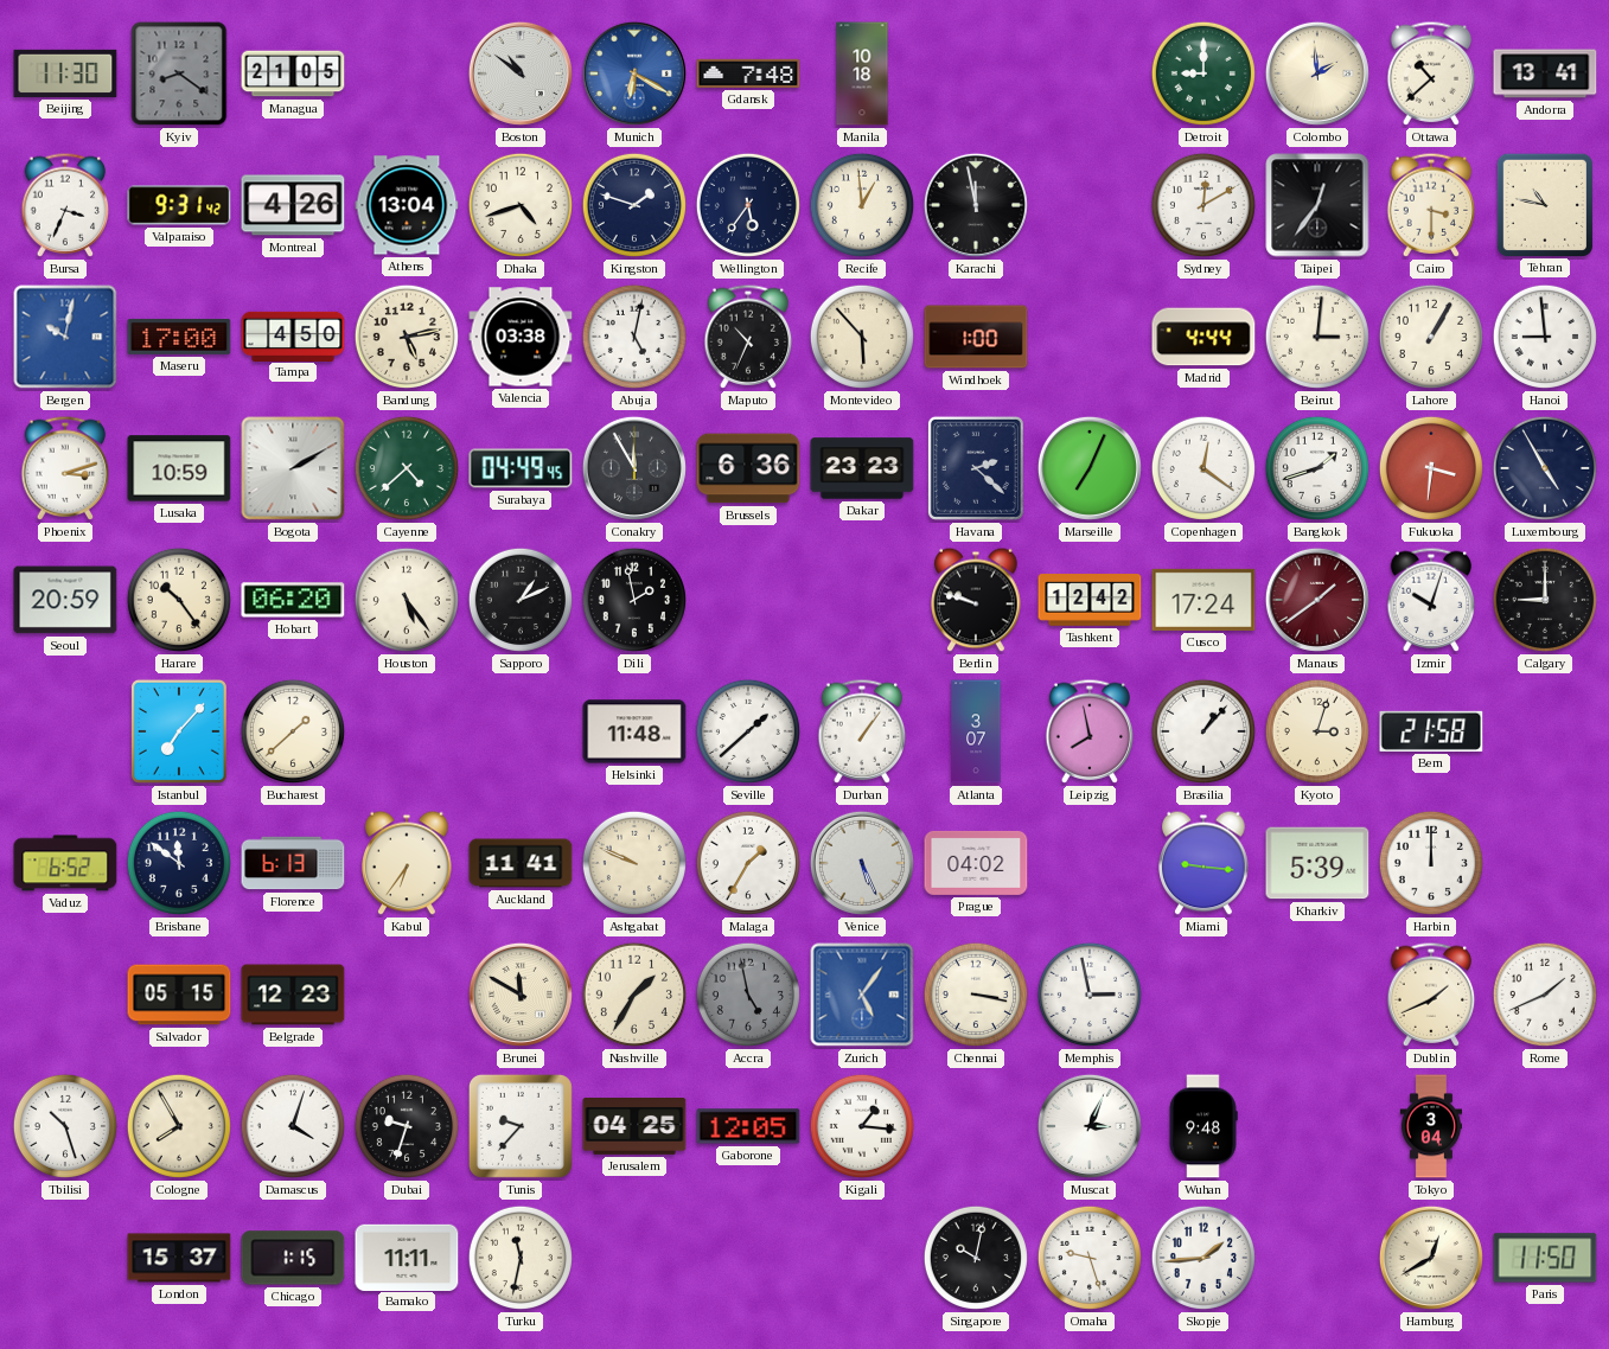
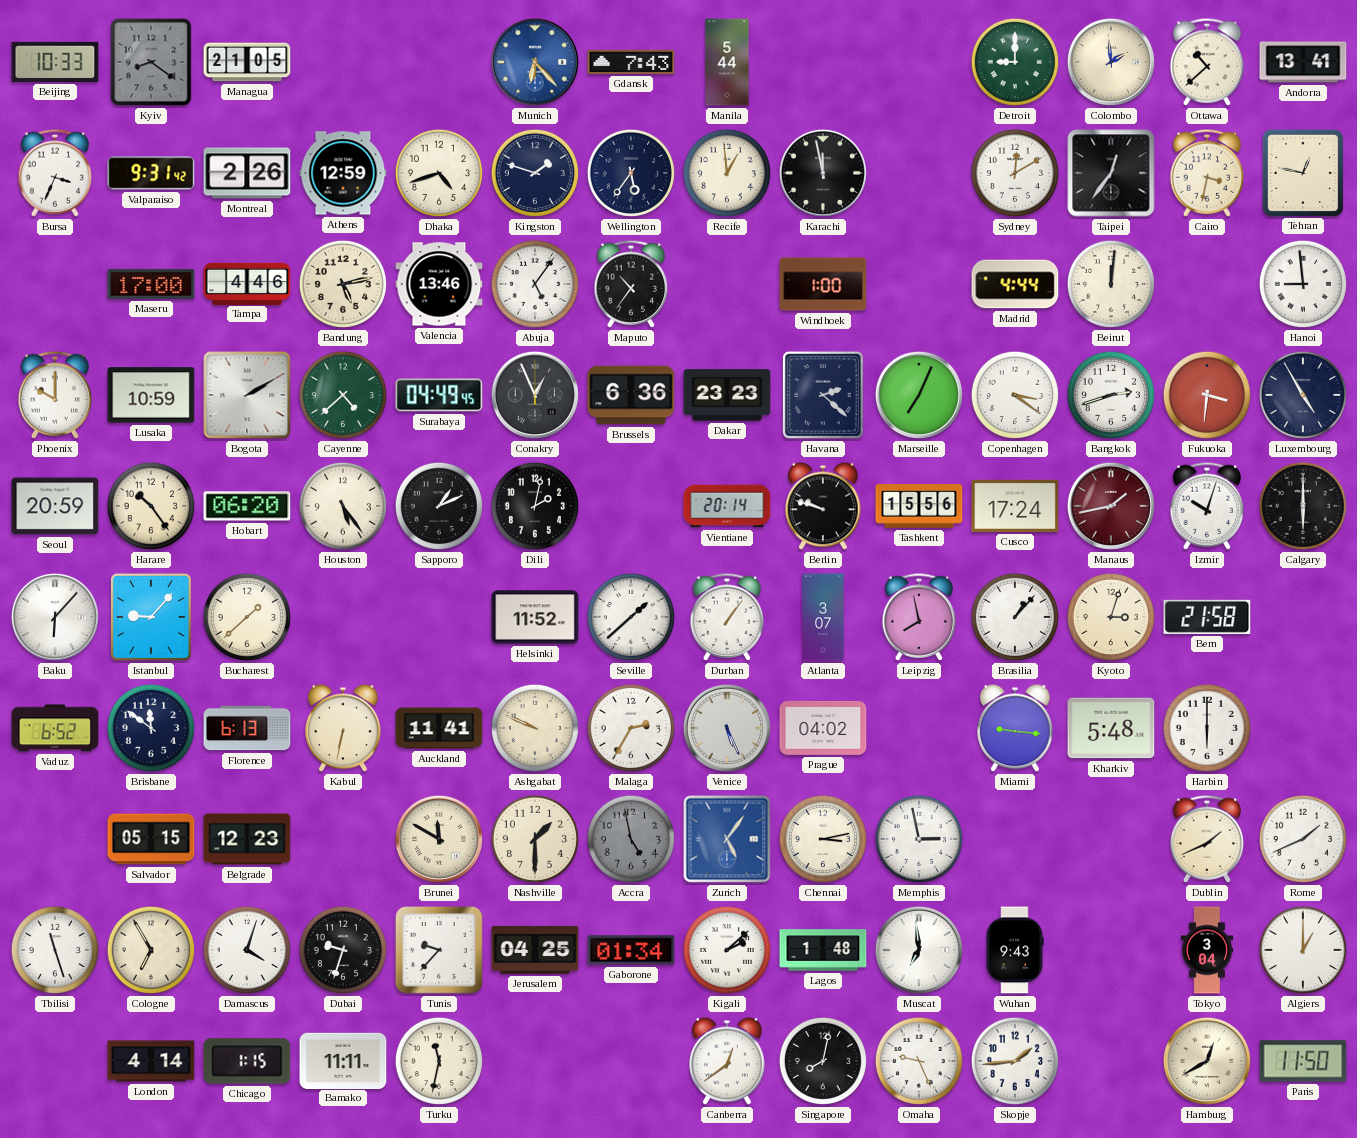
Beijing: 11:30 -> 10:33 (55, 62)
Boston: 10:51 -> none (521, 73)
Munich: 6:20 -> 6:23 (535, 62)
Gdansk: 7:48 -> 7:43 (631, 62)
Manila: 10:18 -> 5:44 (727, 62)
Montreal: 4:26 -> 2:26 (247, 173)
Athens: 13:04 -> 12:59 (343, 173)
Cairo: 3:30 -> 3:32 (1207, 173)
Tehran: 10:47 -> 12:47 (1302, 172)
Bergen: 10:02 -> none (65, 337)
Tampa: 4:50 -> 4:46 (247, 283)
Valencia: 03:38 -> 13:46 (439, 284)
Abuja: 5:02 -> 5:06 (535, 284)
Maputo: 10:34 -> 10:36 (631, 284)
Montevideo: 5:53 -> none (862, 337)
Beirut: 3:01 -> 12:01 (1111, 284)
Lahore: 1:05 -> none (1431, 337)
Phoenix: 3:12 -> 10:00 (55, 395)
Conakry: 11:55 -> 12:56 (535, 395)
Copenhagen: 12:21 -> 3:21 (1015, 395)
Bangkok: 1:42 -> 2:42 (1111, 395)
Dili: 1:58 -> 2:02 (535, 506)
Vientiane: none -> 20:14 (727, 506)
Tashkent: 12:42 -> 15:56 (919, 506)
Manaus: 1:39 -> 1:43 (1111, 506)
Calgary: 9:00 -> 6:00 (1303, 506)
Baku: none -> 6:07 (55, 617)
Istanbul: 7:07 -> 9:07 (151, 617)
Helsinki: 11:48 -> 11:52 (535, 617)
Kabul: 6:36 -> 6:32 (343, 728)
Malaga: 1:35 -> 2:35 (631, 728)
Kharkiv: 5:39 -> 5:48 (1111, 728)
Harbin: 12:00 -> 6:00 (1207, 728)
Nashville: 1:35 -> 1:30 (535, 839)
Chennai: 3:17 -> 3:13 (823, 839)
Tbilisi: 10:27 -> 11:27 (55, 950)
Cologne: 7:55 -> 6:55 (151, 950)
Gaborone: 12:05 -> 01:34 (631, 950)
Kigali: 1:16 -> 2:08 (727, 950)
Lagos: none -> 1:48 (823, 950)
Muscat: 3:04 -> 6:59 (919, 950)
Wuhan: 9:48 -> 9:43 (1015, 950)
Algiers: none -> 1:00 (1303, 950)
London: 15:37 -> 4:14 (151, 1061)
Canberra: none -> 12:39 (727, 1061)
Singapore: 10:02 -> 8:02 (823, 1061)
Omaha: 9:27 -> 9:26 (919, 1061)
